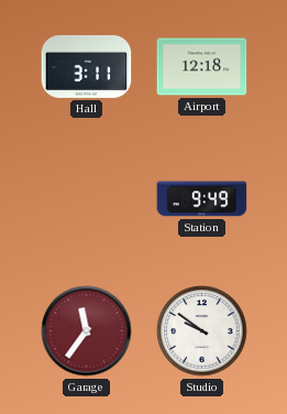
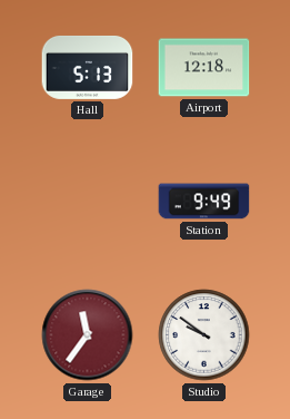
Hall: 3:11 -> 5:13 (88, 67)
